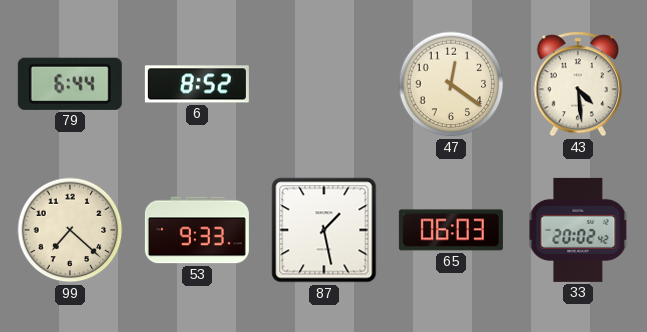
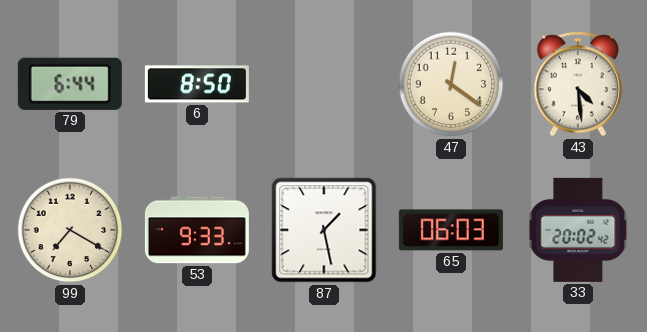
6: 8:52 -> 8:50 (197, 84)
99: 7:22 -> 7:20 (70, 230)
